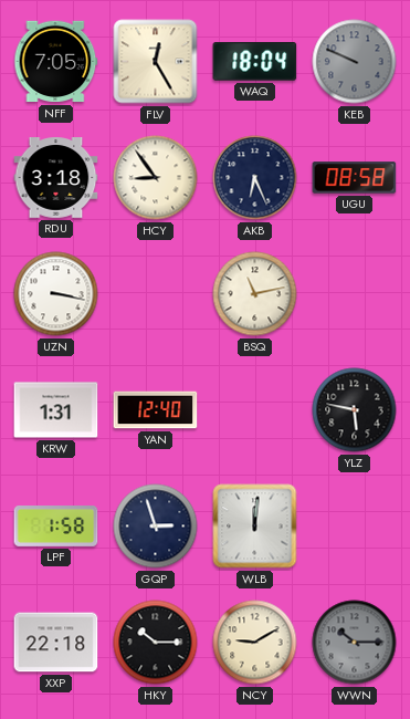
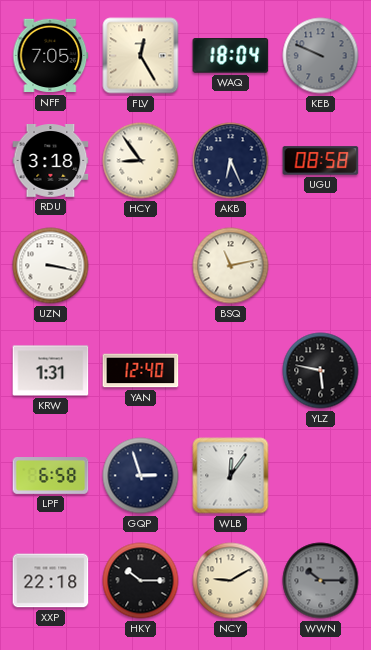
LPF: 1:58 -> 6:58 (51, 476)
WLB: 12:01 -> 12:06 (231, 476)
